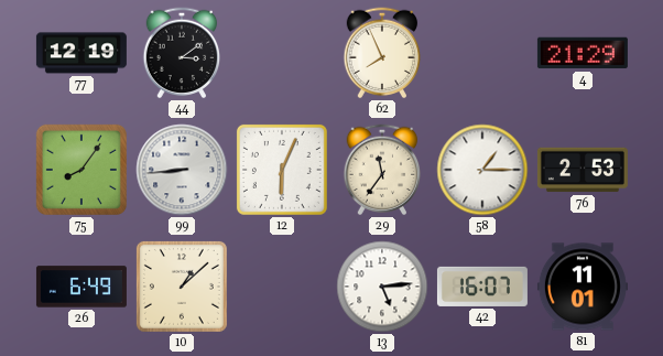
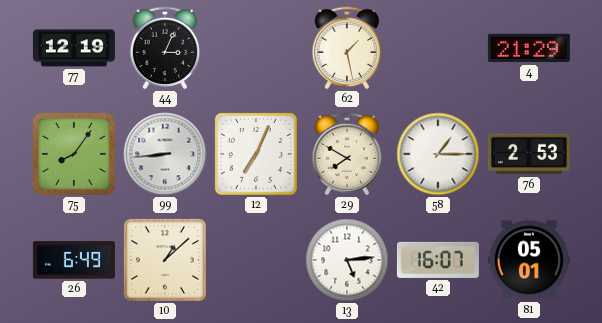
44: 3:09 -> 3:04 (165, 48)
62: 7:56 -> 1:28 (347, 48)
12: 6:04 -> 7:04 (256, 154)
29: 11:36 -> 7:50 (347, 154)
81: 11:01 -> 05:01 (529, 260)
